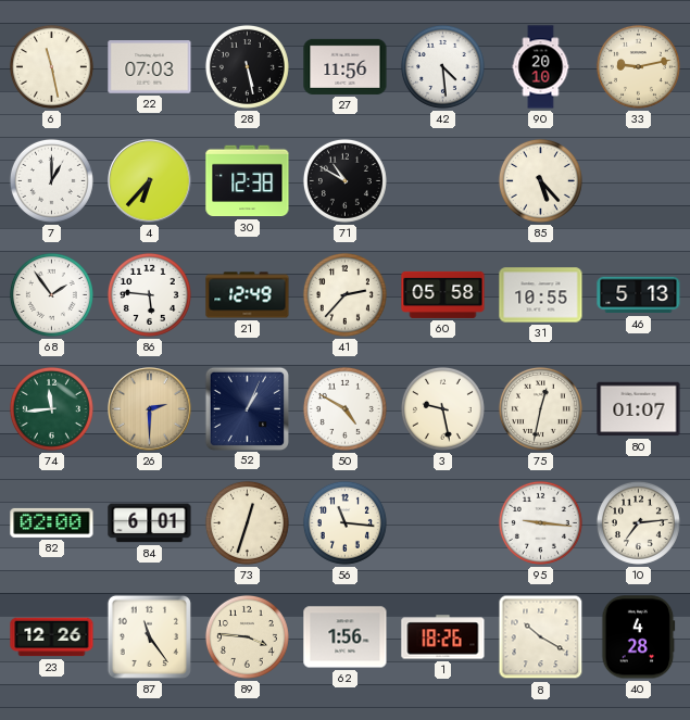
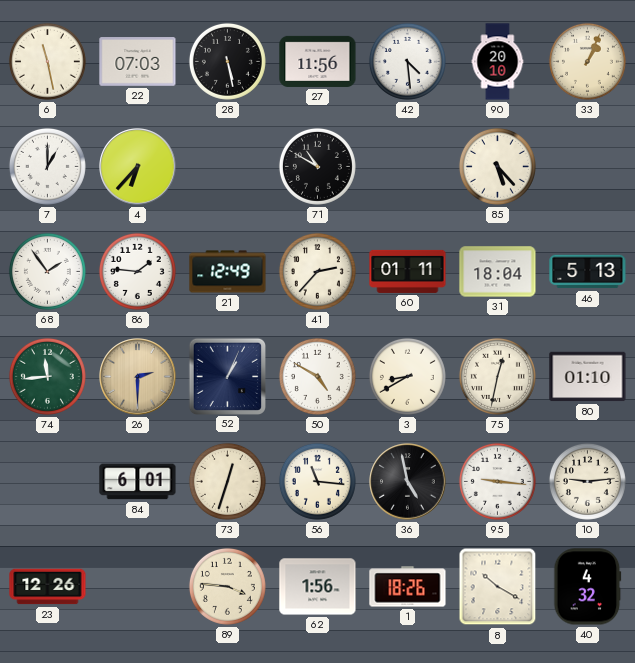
33: 9:13 -> 1:04 (587, 61)
30: 12:38 -> none (248, 181)
86: 5:46 -> 1:46 (137, 271)
60: 05:58 -> 01:11 (408, 271)
31: 10:55 -> 18:04 (498, 272)
3: 9:28 -> 8:40 (407, 376)
80: 01:07 -> 01:10 (588, 377)
82: 02:00 -> none (52, 522)
36: none -> 4:58 (408, 482)
10: 7:14 -> 9:14 (587, 481)
87: 11:24 -> none (149, 636)
40: 4:28 -> 4:32 (588, 587)
